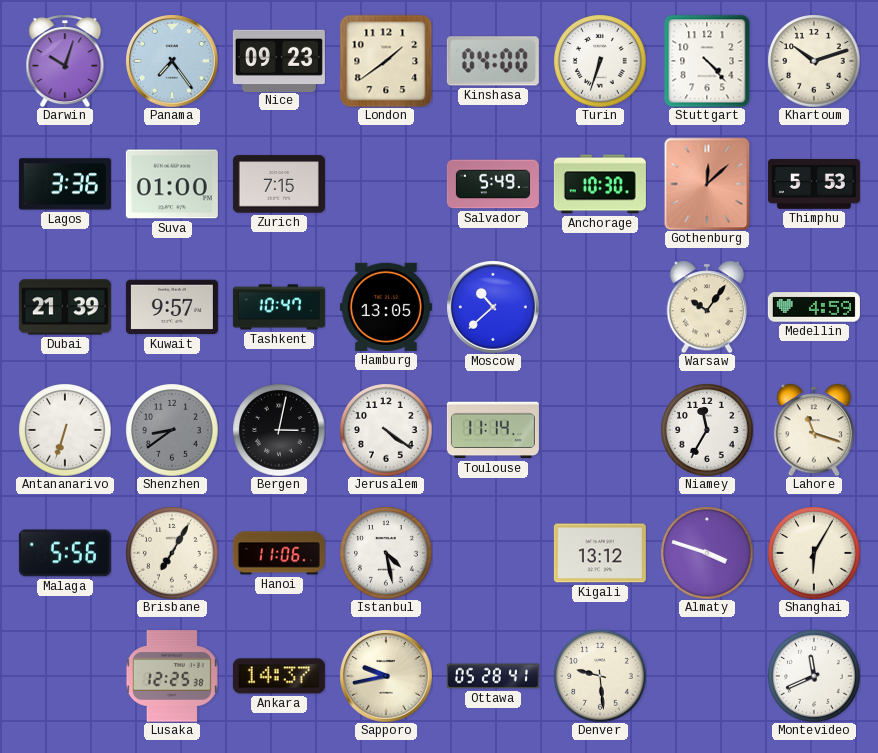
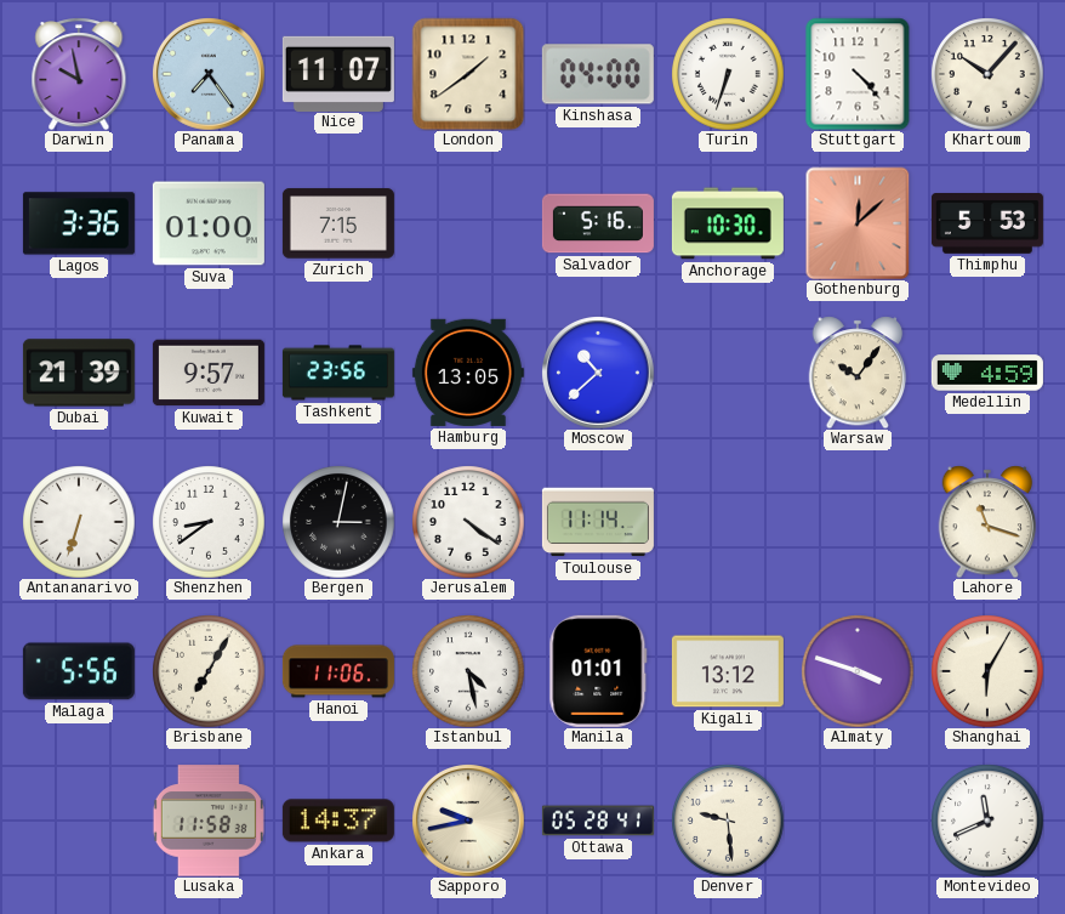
Darwin: 10:03 -> 9:58 (79, 74)
Nice: 09:23 -> 11:07 (338, 73)
Khartoum: 10:12 -> 10:07 (987, 74)
Salvador: 5:49 -> 5:16 (598, 223)
Tashkent: 10:47 -> 23:56 (338, 373)
Shenzhen dial: grey -> white (209, 522)
Niamey: 11:35 -> none (707, 430)
Manila: none -> 01:01 (598, 671)
Lusaka: 12:25 -> 11:58 (209, 821)
